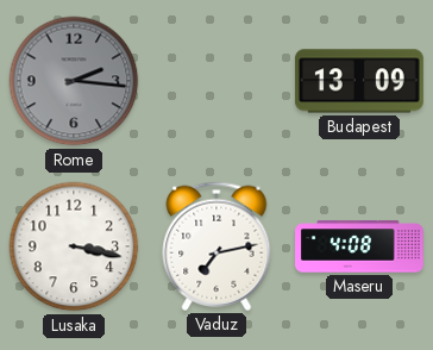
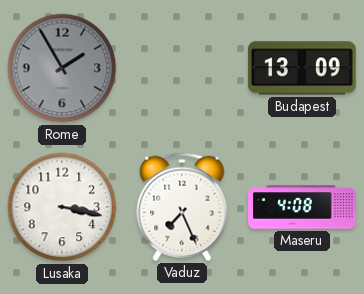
Rome: 2:16 -> 1:55 (62, 68)
Vaduz: 7:13 -> 7:26 (182, 207)
